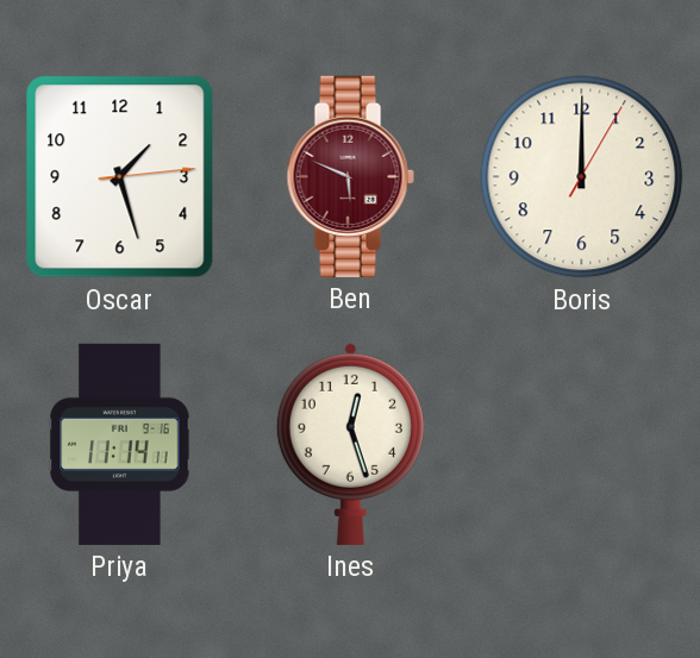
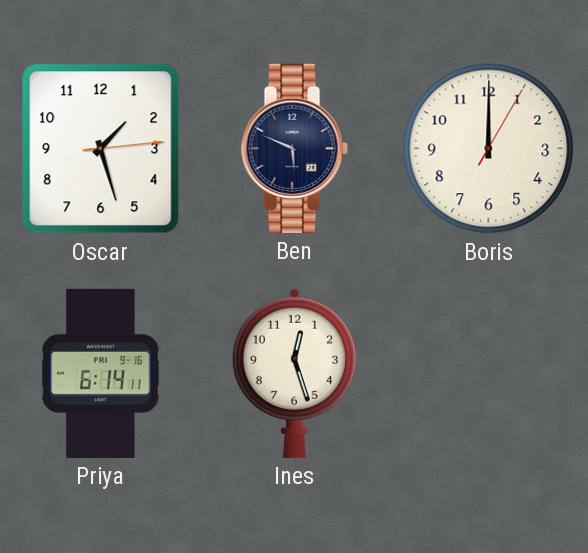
Ben dial: burgundy -> navy (294, 148)
Priya: 11:14 -> 6:14 (101, 373)
